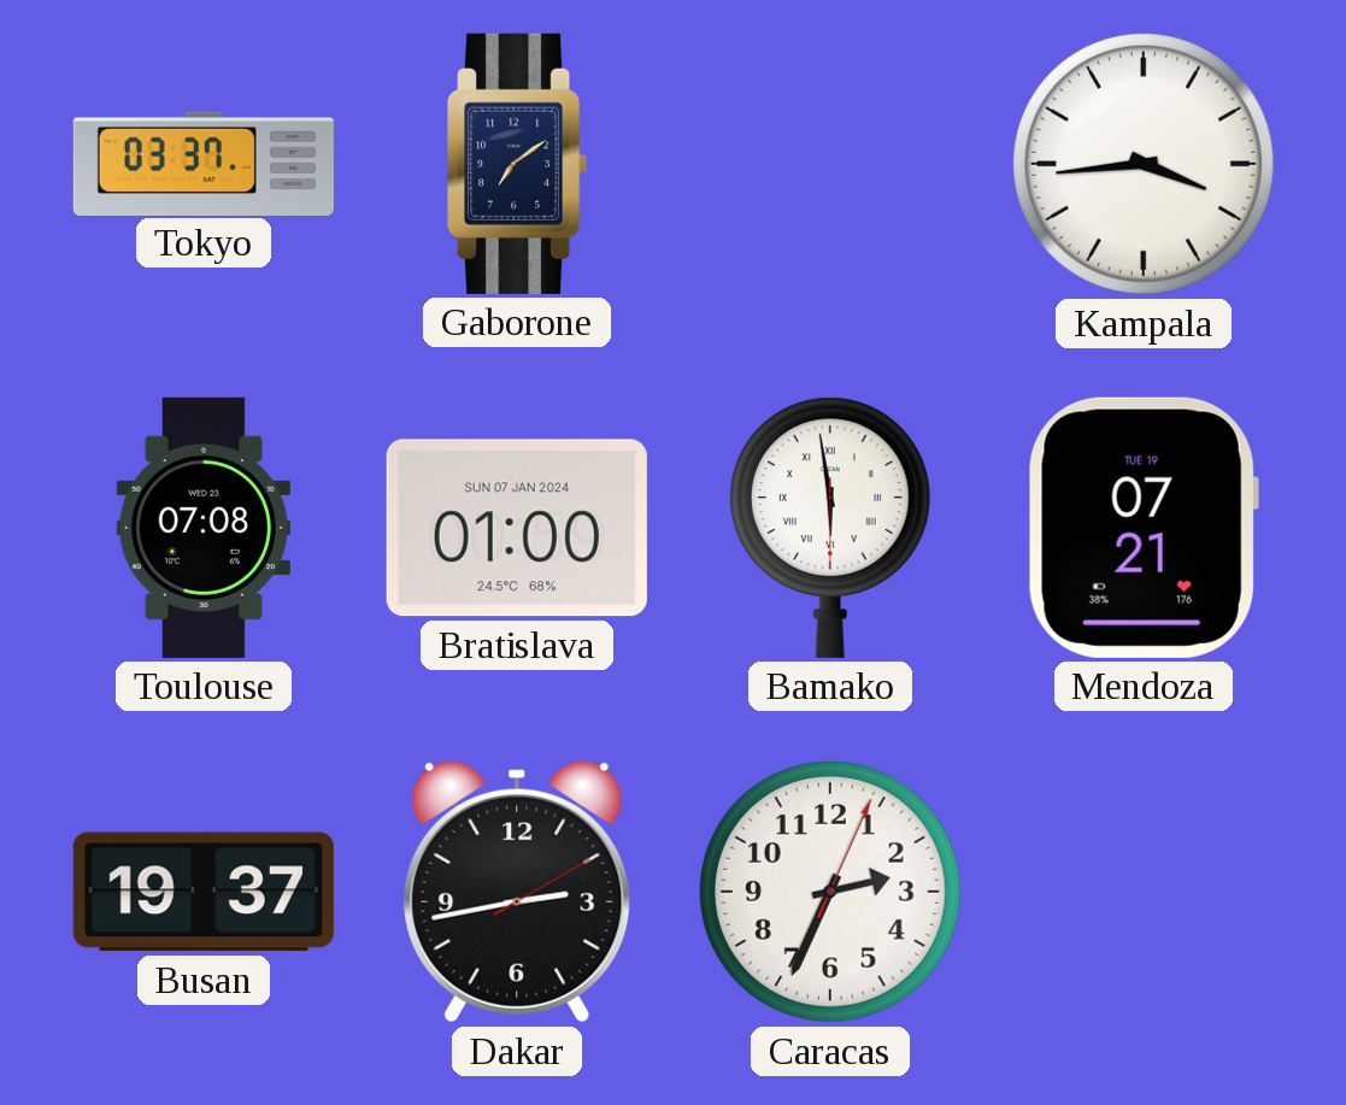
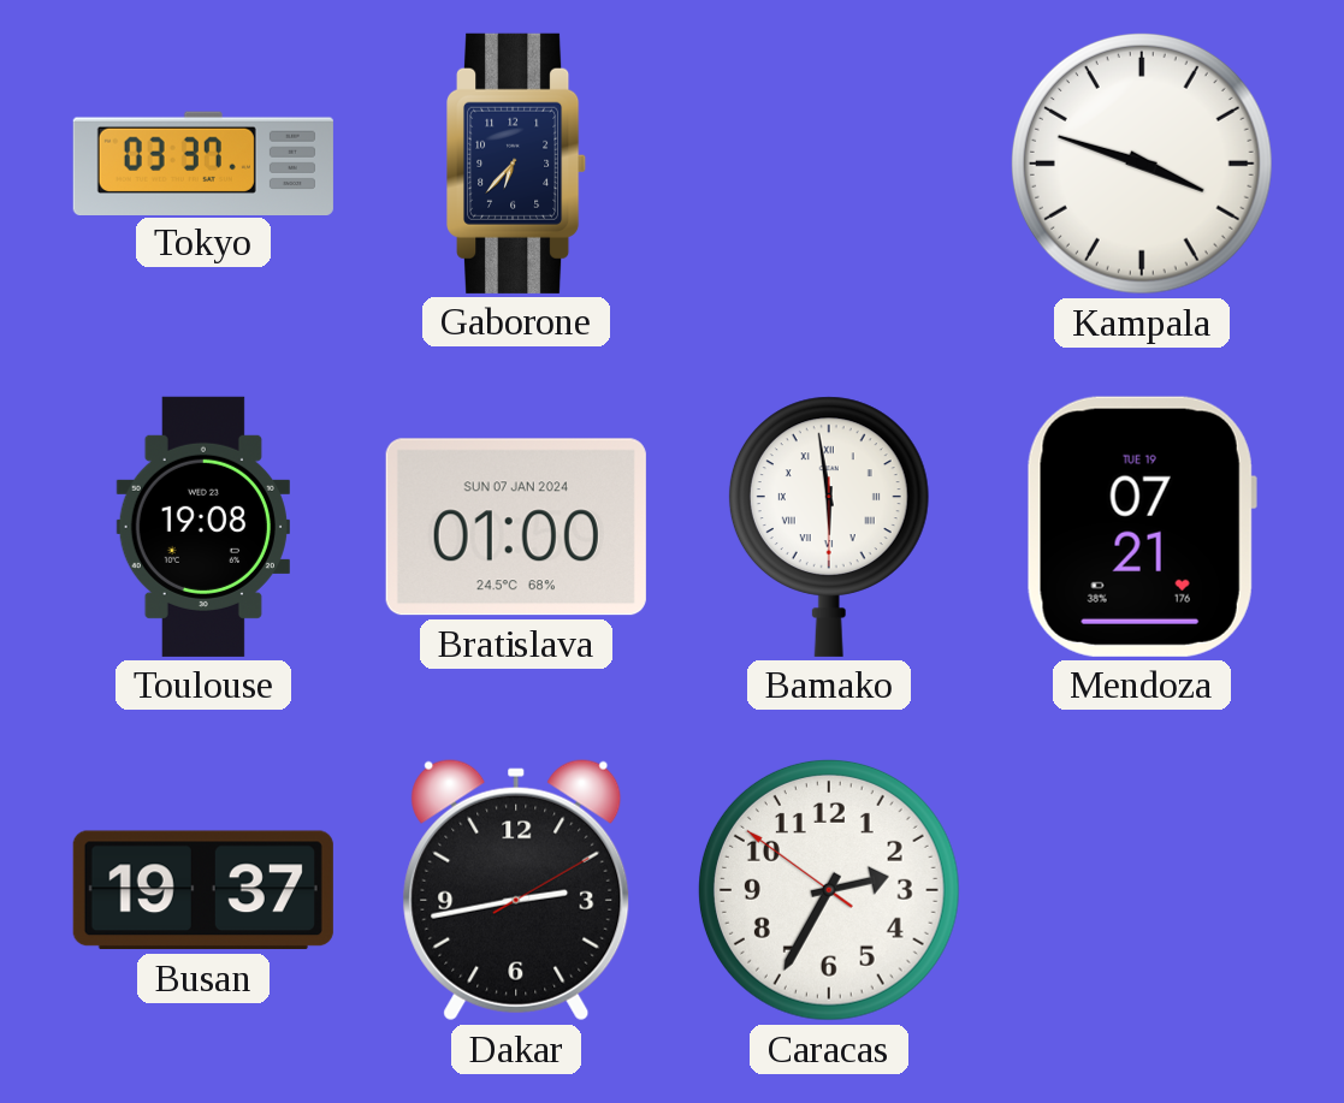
Gaborone: 7:09 -> 6:37 (517, 164)
Kampala: 3:44 -> 3:48 (1142, 164)
Toulouse: 07:08 -> 19:08 (203, 527)
Caracas: 2:34:04 -> 2:34:51 (829, 890)
